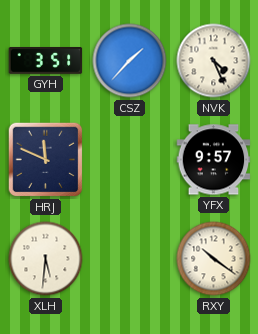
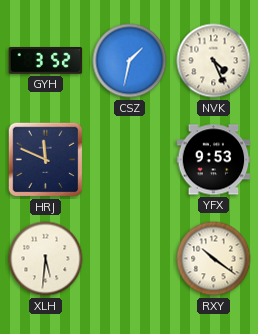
GYH: 3:51 -> 3:52 (46, 61)
CSZ: 1:37 -> 1:32 (130, 61)
YFX: 9:57 -> 9:53 (214, 160)
